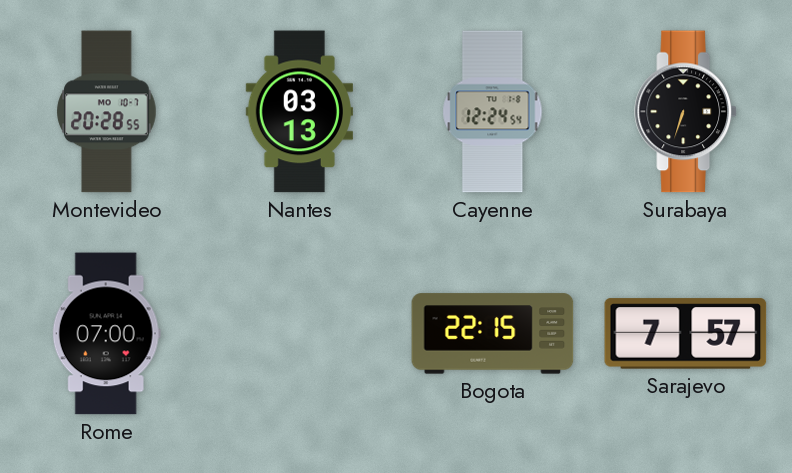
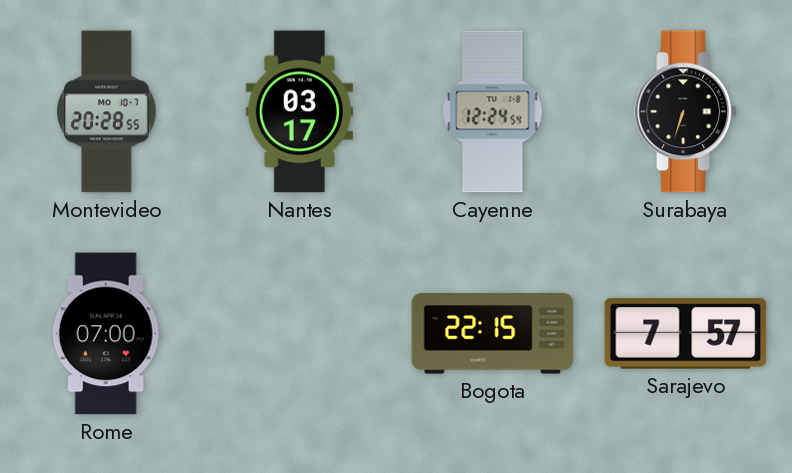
Nantes: 03:13 -> 03:17 (299, 112)
